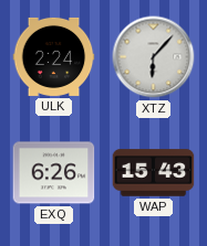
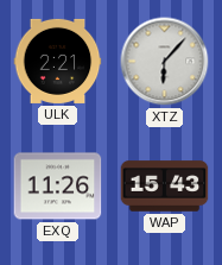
ULK: 2:24 -> 2:21 (58, 61)
EXQ: 6:26 -> 11:26 (58, 187)
